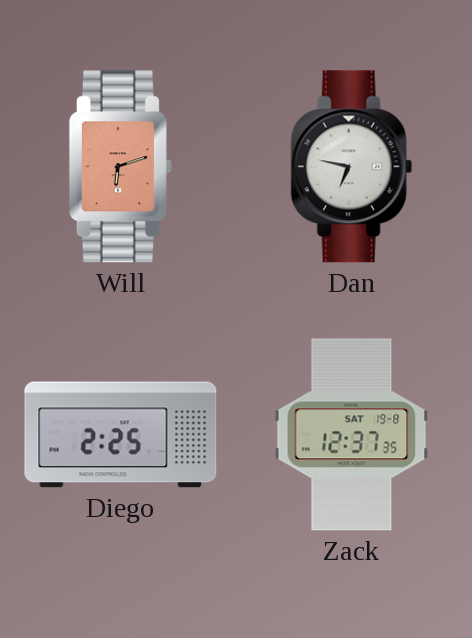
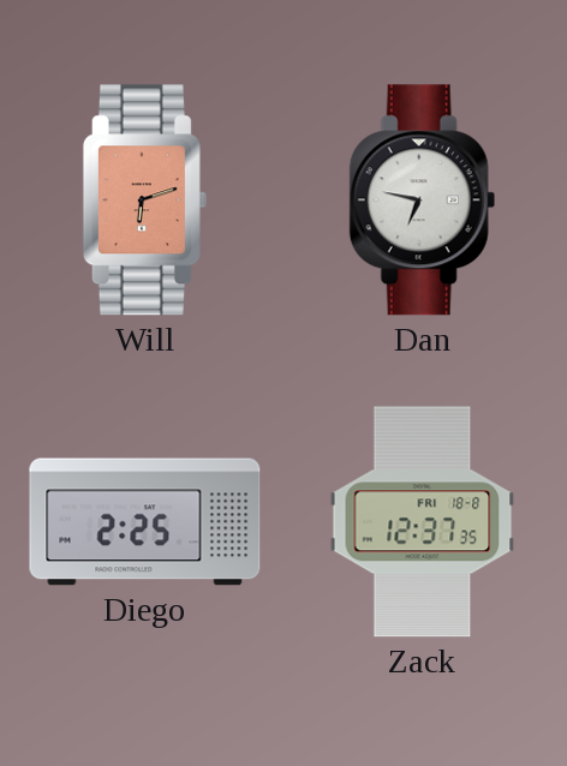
Zack date: SAT 19-8 -> FRI 18-8 (423, 522)
